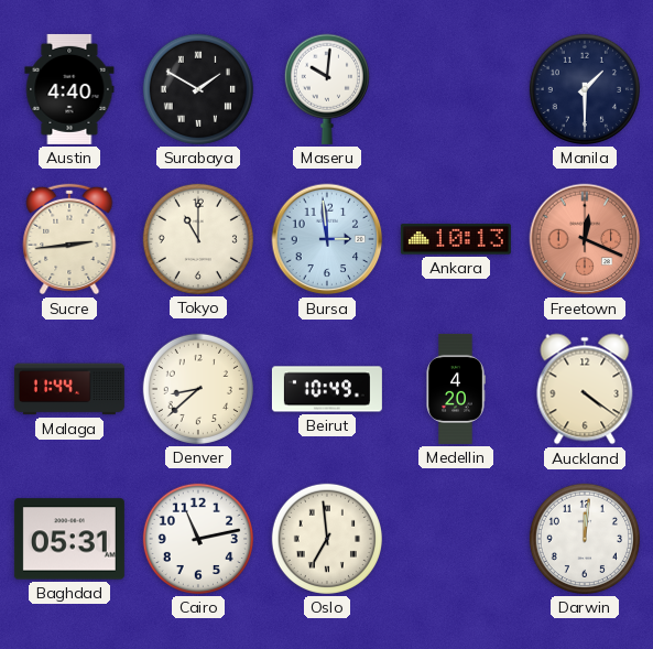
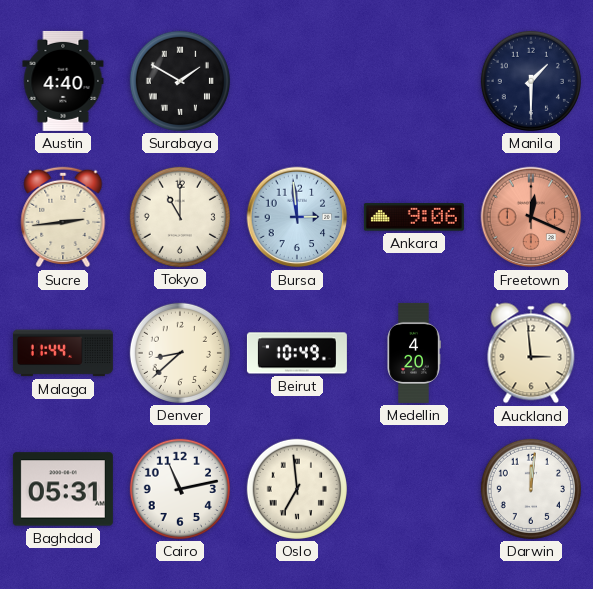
Maseru: 10:01 -> none (327, 89)
Ankara: 10:13 -> 9:06 (414, 217)
Auckland: 4:21 -> 2:59 (531, 353)
